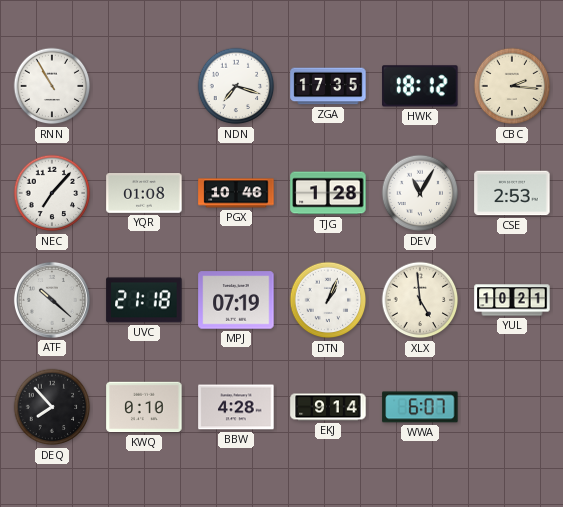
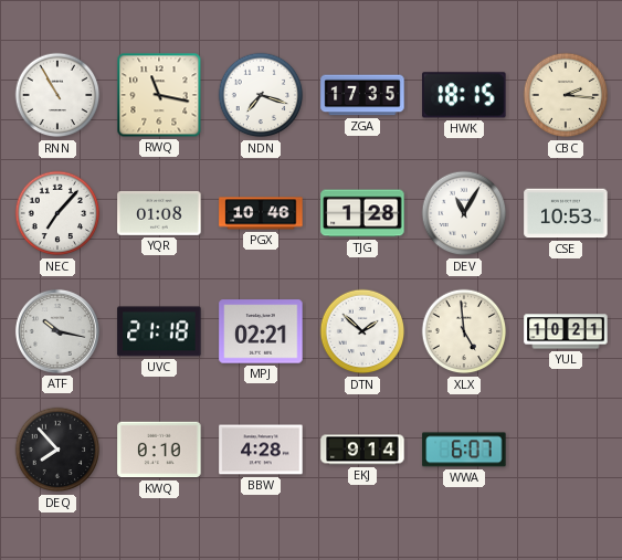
RWQ: none -> 11:17 (159, 95)
HWK: 18:12 -> 18:15 (464, 95)
CSE: 2:53 -> 10:53 (566, 213)
ATF: 10:22 -> 10:17 (57, 331)
MPJ: 07:19 -> 02:21 (261, 331)
DTN: 1:04 -> 1:52 (362, 331)
